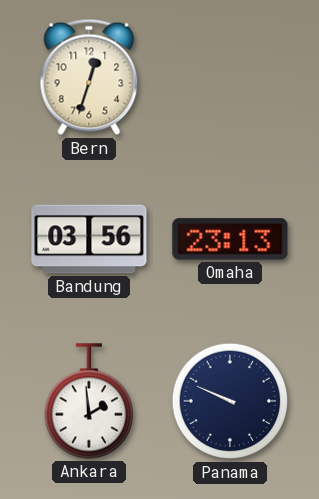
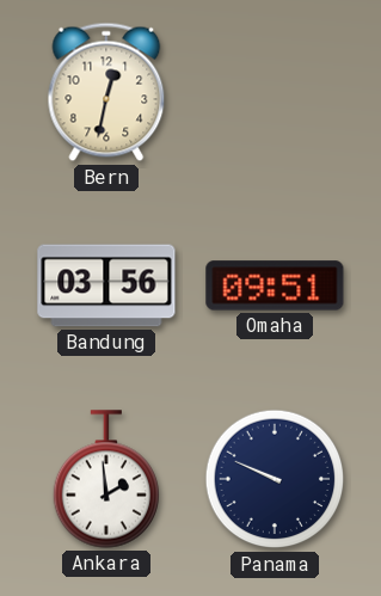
Bern: 12:33 -> 12:32 (106, 92)
Omaha: 23:13 -> 09:51 (275, 285)
